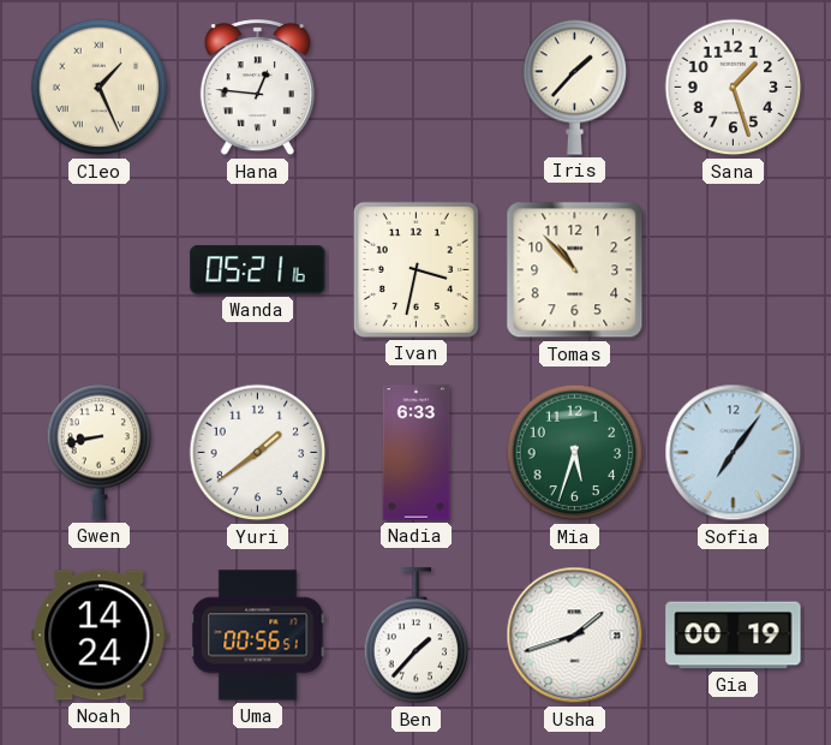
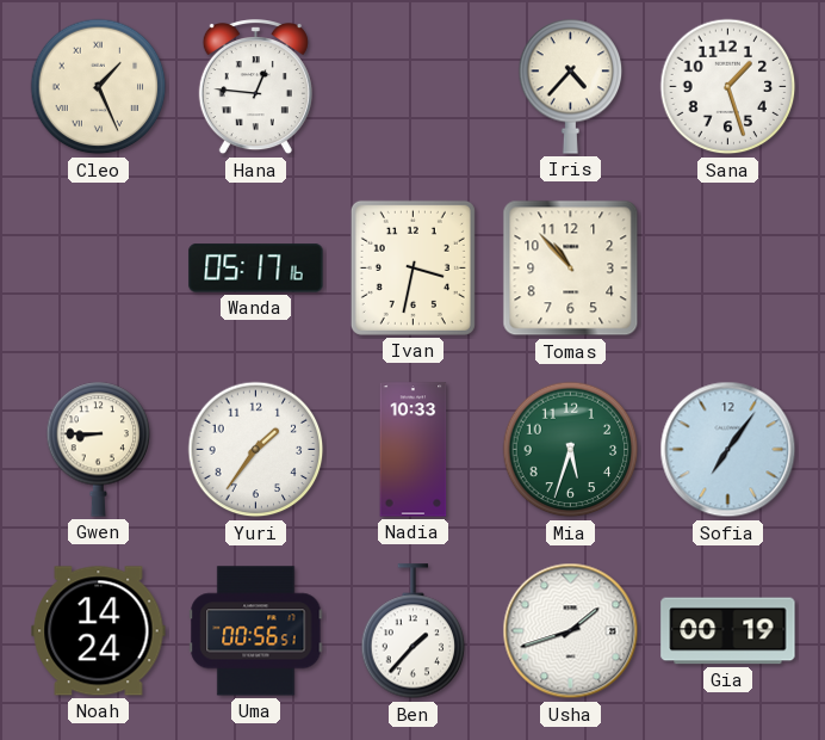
Iris: 1:37 -> 4:37 (571, 86)
Wanda: 05:21 -> 05:17 (256, 269)
Gwen: 8:43 -> 8:45 (99, 449)
Yuri: 1:39 -> 1:36 (256, 450)
Nadia: 6:33 -> 10:33 (414, 450)
